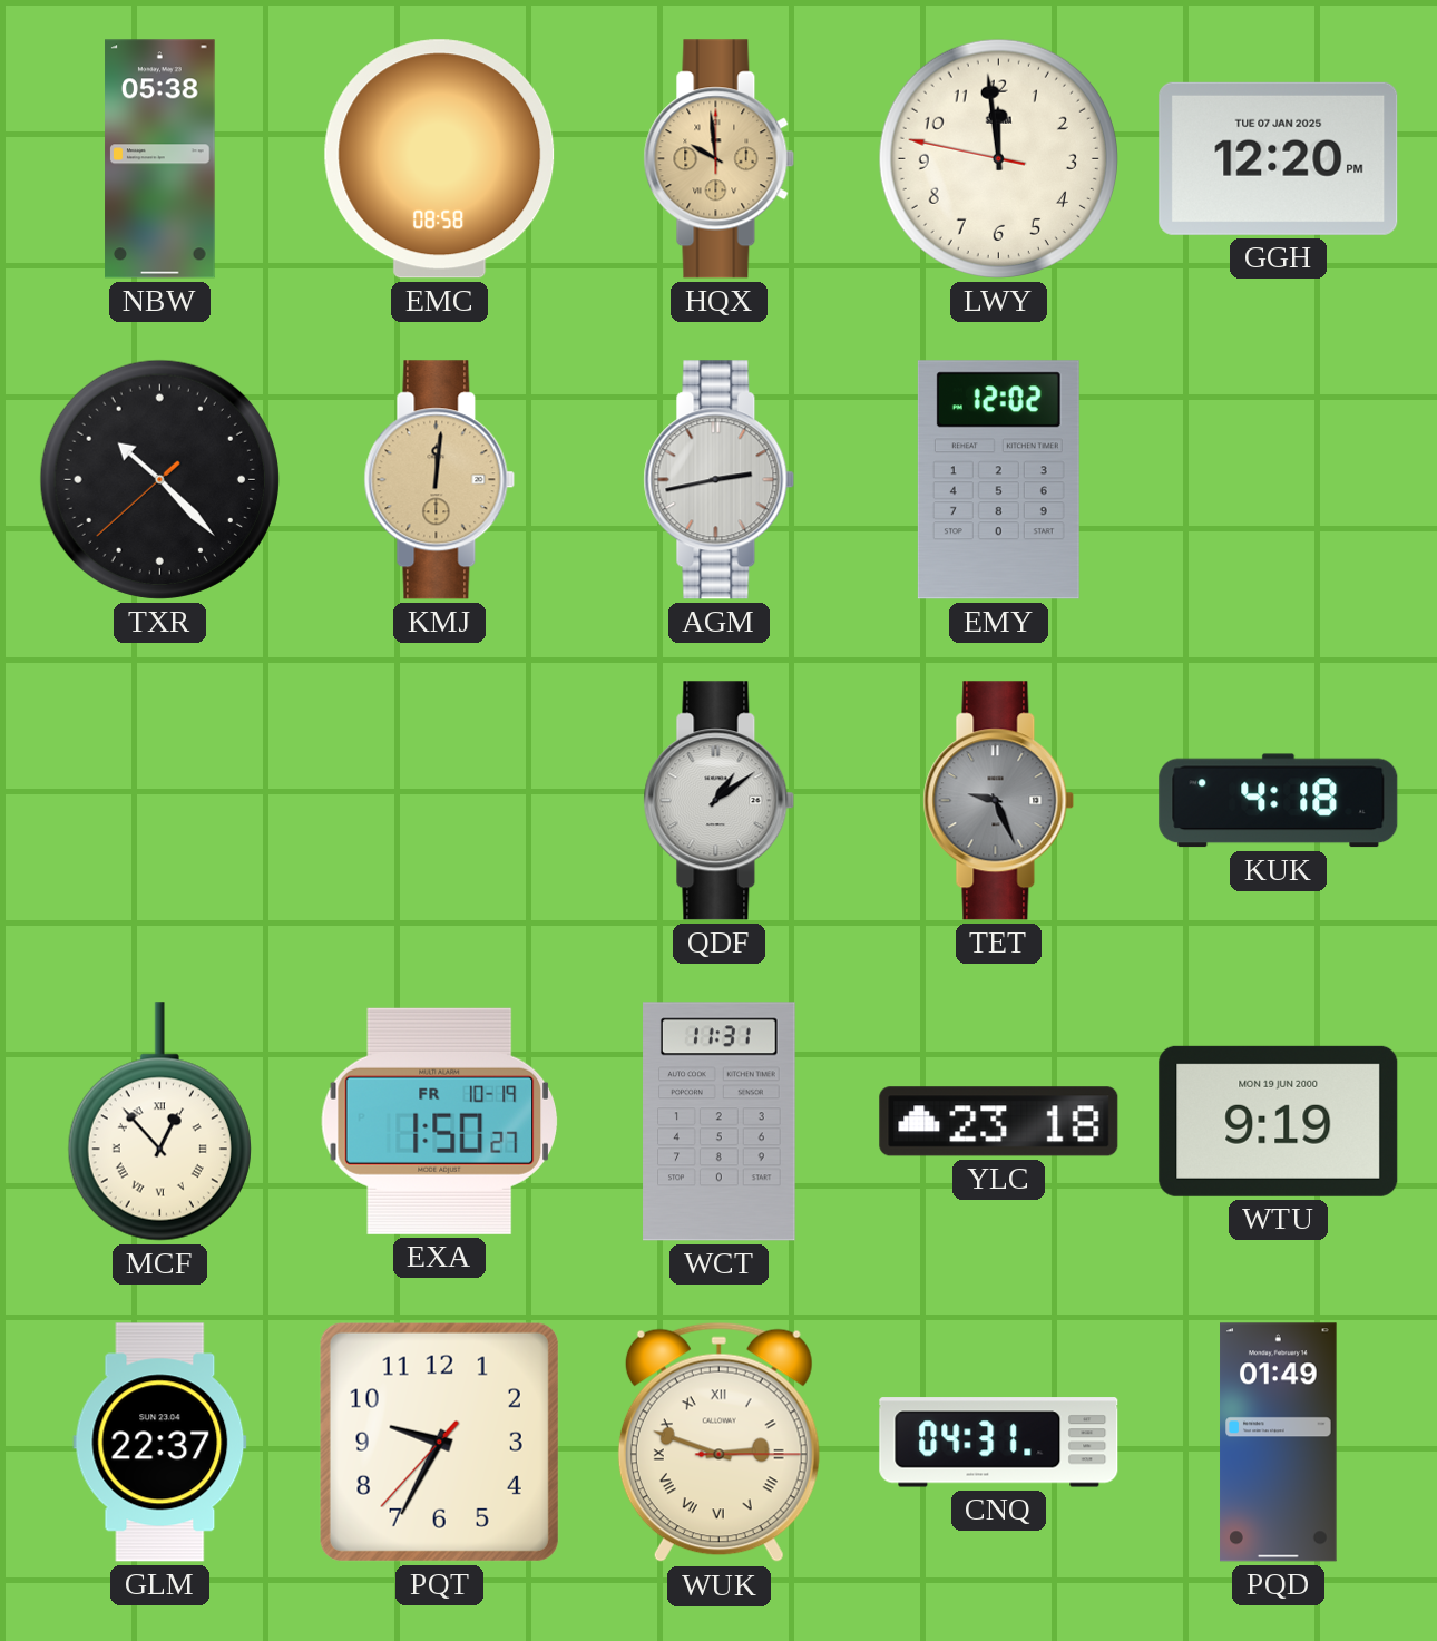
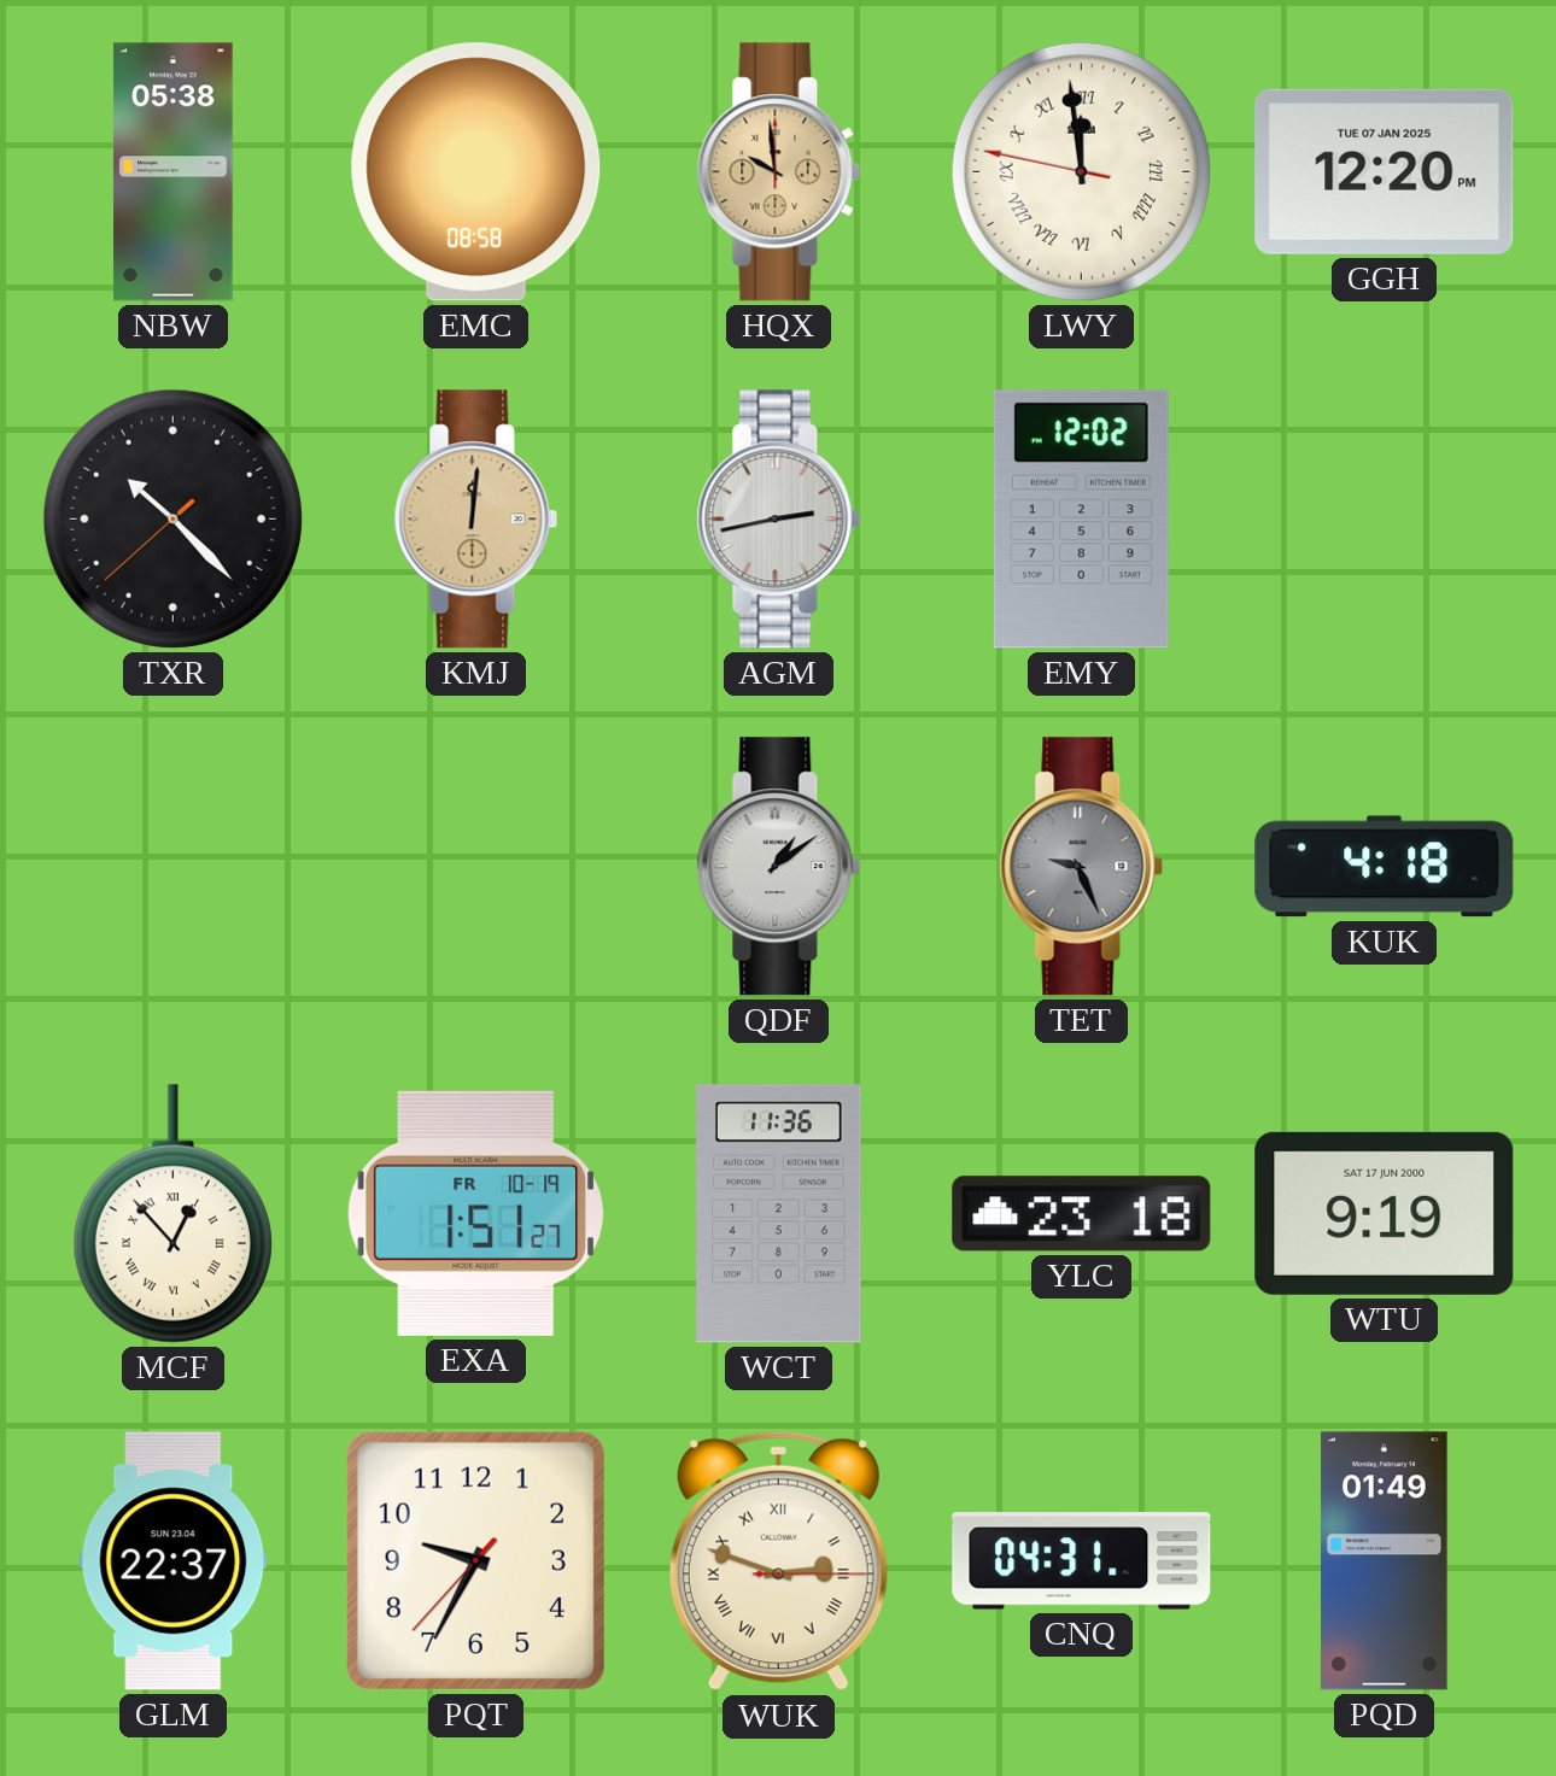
LWY numerals: Arabic -> Roman (1081, 171)
EXA: 1:50 -> 1:51 (475, 1213)
WCT: 11:31 -> 11:36 (779, 1214)
WTU date: MON 19 JUN 2000 -> SAT 17 JUN 2000 (1385, 1213)
